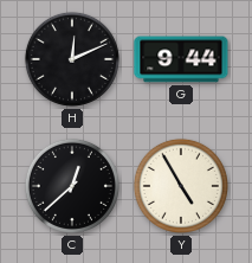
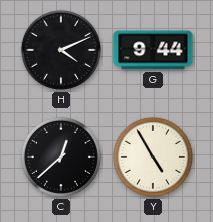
H: 12:11 -> 4:11 (61, 50)
